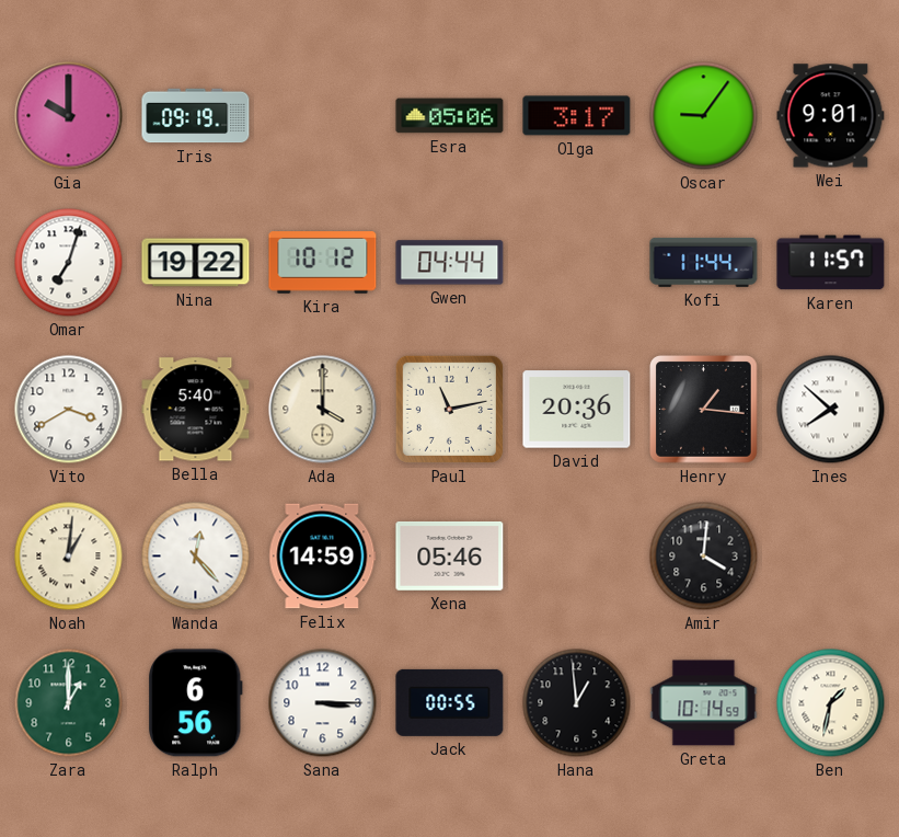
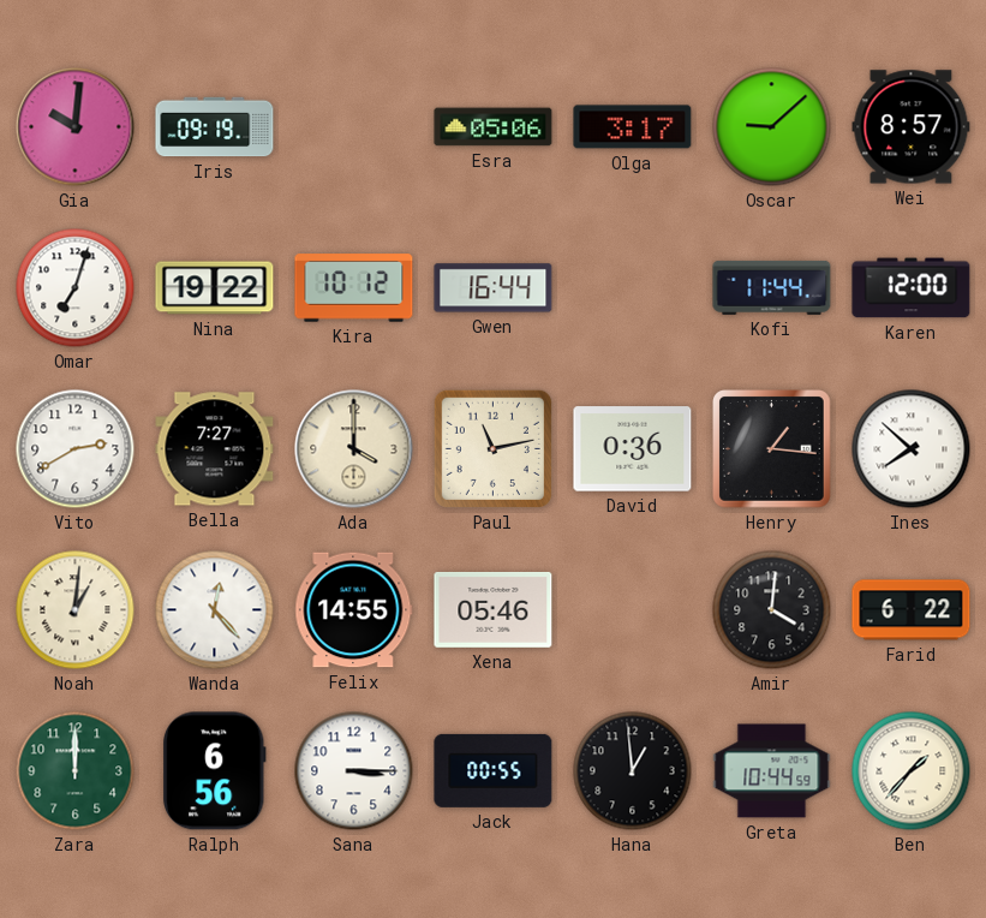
Gia: 10:00 -> 10:01 (76, 127)
Oscar: 9:06 -> 9:08 (772, 127)
Wei: 9:01 -> 8:57 (912, 127)
Gwen: 04:44 -> 16:44 (494, 288)
Karen: 11:57 -> 12:00 (912, 288)
Vito: 3:40 -> 2:40 (76, 449)
Bella: 5:40 -> 7:27 (215, 449)
David: 20:36 -> 0:36 (633, 449)
Felix: 14:59 -> 14:55 (354, 610)
Farid: none -> 6:22 (912, 610)
Zara: 1:00 -> 12:00 (76, 771)
Greta: 10:14 -> 10:44 (772, 771)
Ben: 1:32 -> 1:37 (912, 771)
